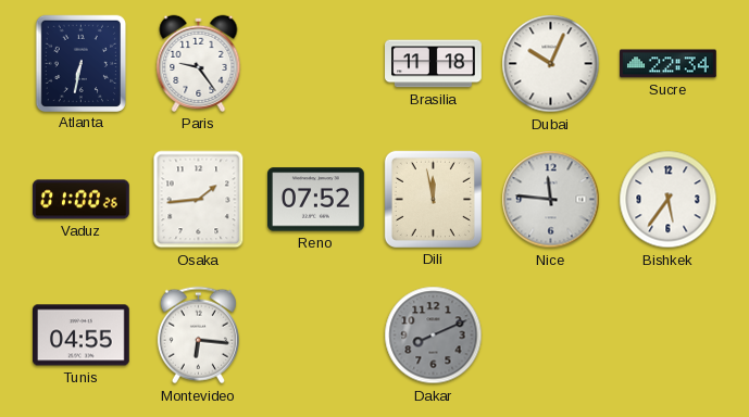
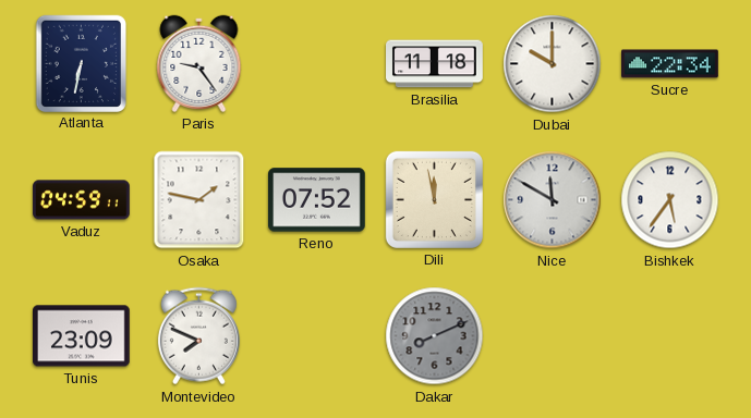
Dubai: 10:04 -> 10:00 (553, 64)
Vaduz: 01:00 -> 04:59 (82, 200)
Osaka: 1:44 -> 1:47 (199, 200)
Nice: 11:46 -> 11:50 (553, 200)
Tunis: 04:55 -> 23:09 (82, 336)
Montevideo: 6:16 -> 7:49 (198, 336)
